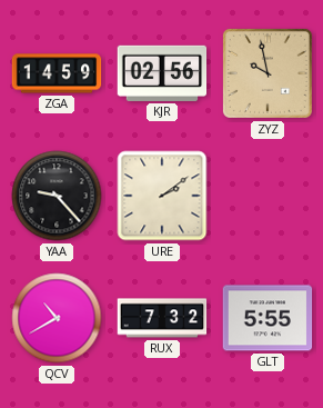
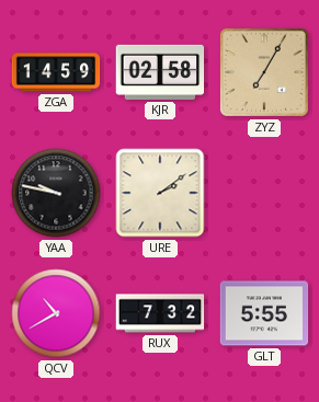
KJR: 02:56 -> 02:58 (160, 72)
ZYZ: 9:58 -> 7:05 (264, 72)
YAA: 9:23 -> 9:47 (56, 193)
